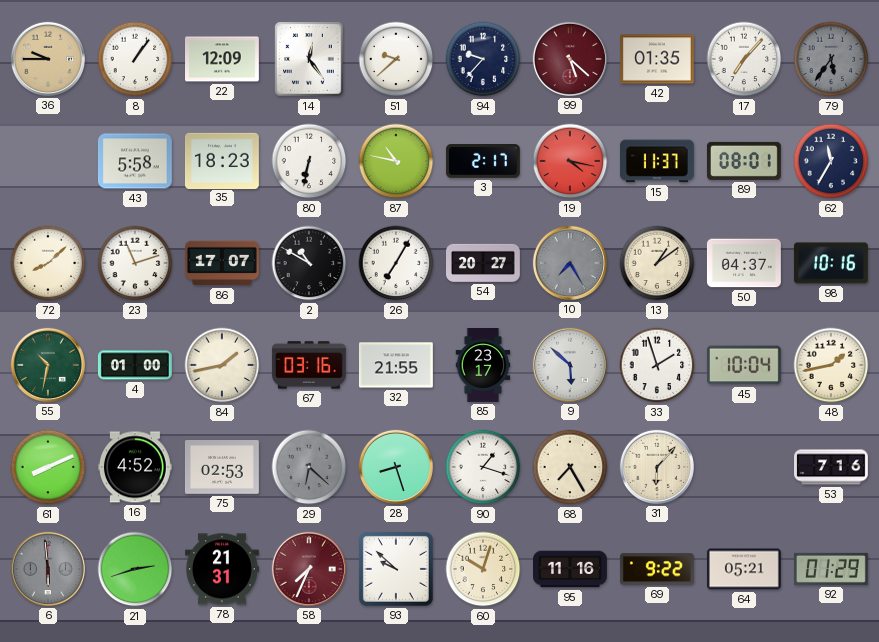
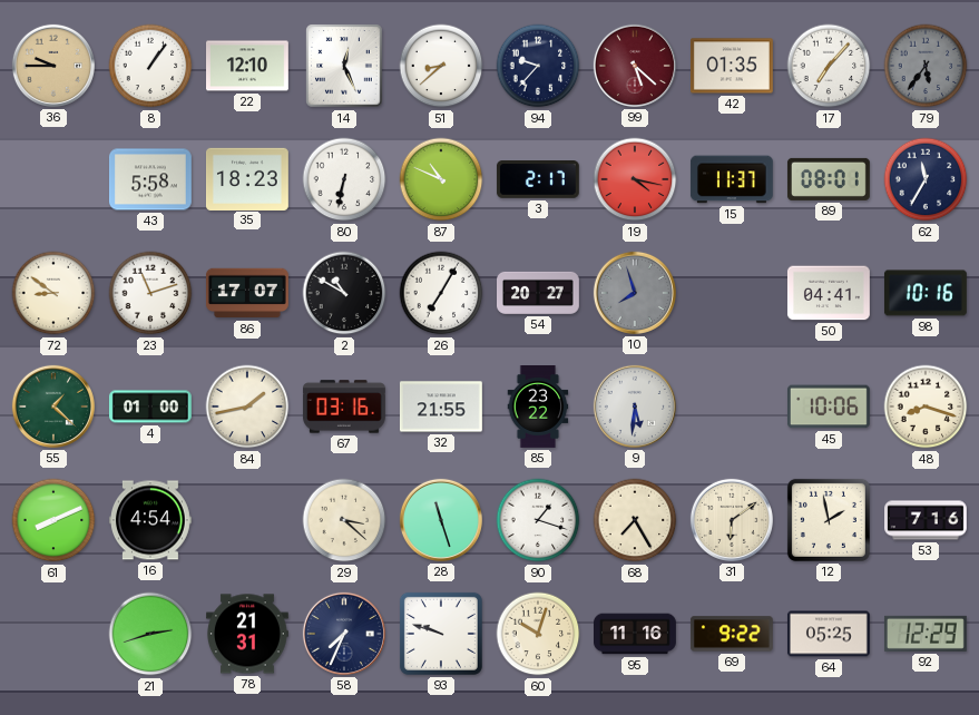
22: 12:09 -> 12:10 (248, 66)
14: 12:24 -> 12:26 (344, 66)
51: 9:38 -> 8:38 (441, 66)
87: 10:47 -> 10:49 (441, 179)
72: 8:08 -> 8:51 (53, 293)
10: 7:25 -> 7:57 (635, 293)
13: 1:09 -> none (657, 263)
50: 04:37 -> 04:41 (829, 293)
55: 10:32 -> 1:22 (53, 407)
85: 23:17 -> 23:22 (538, 408)
9: 5:52 -> 5:31 (635, 407)
33: 1:57 -> none (657, 365)
45: 10:04 -> 10:06 (829, 407)
48: 1:43 -> 8:18 (926, 407)
16: 4:52 -> 4:54 (150, 520)
75: 02:53 -> none (222, 468)
29: 6:22 -> 3:22 (344, 520)
29 dial: grey -> cream (344, 520)
28: 8:27 -> 11:27 (441, 520)
31: 6:07 -> 6:09 (732, 520)
12: none -> 1:58 (829, 520)
6: 5:59 -> none (48, 569)
58 dial: burgundy -> navy (344, 634)
93: 9:52 -> 9:48 (441, 634)
64: 05:21 -> 05:25 (829, 634)
92: 01:29 -> 12:29 (926, 634)
